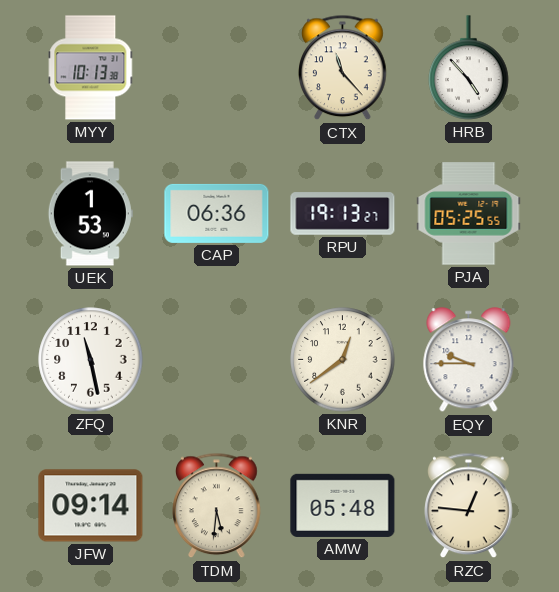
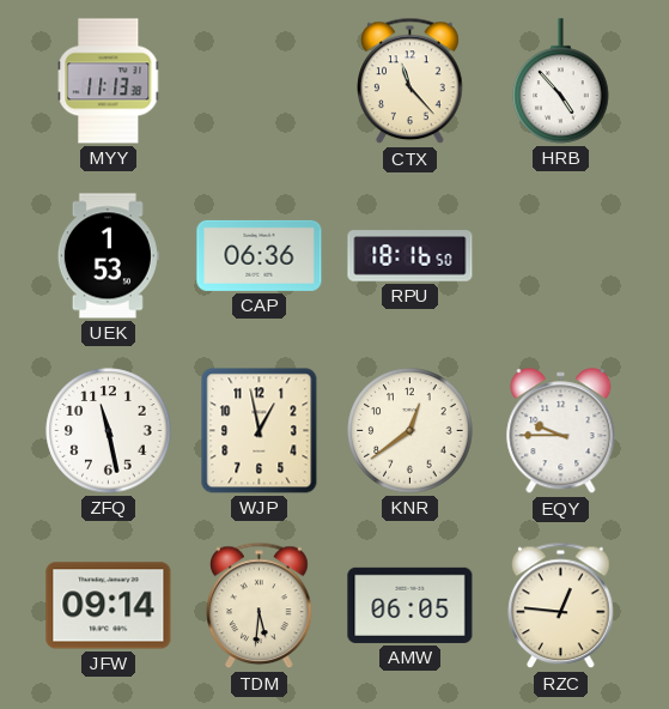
MYY: 10:13 -> 11:13 (109, 81)
RPU: 19:13 -> 18:16 (410, 256)
PJA: 05:25 -> none (469, 214)
WJP: none -> 12:58 (260, 431)
AMW: 05:48 -> 06:05 (410, 605)
